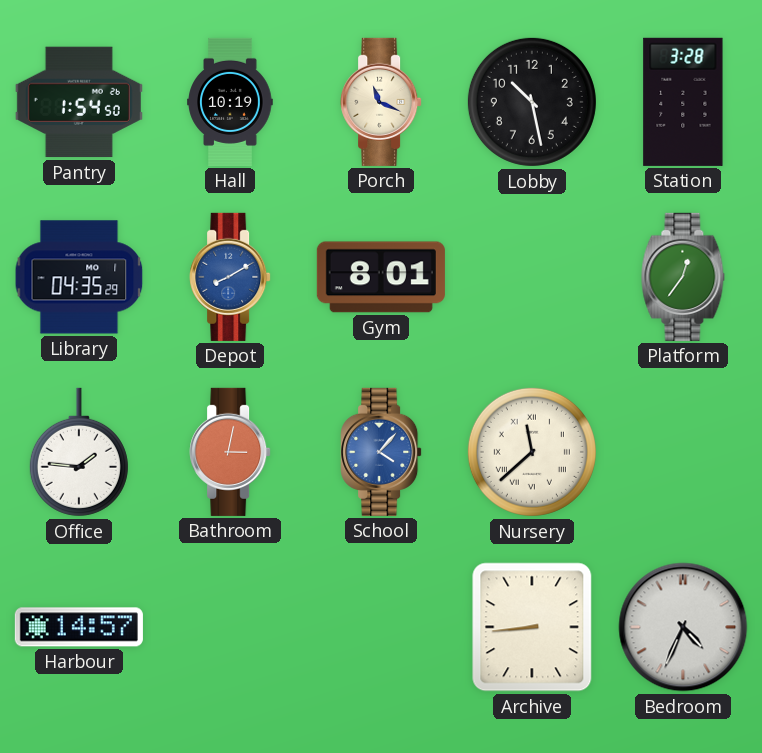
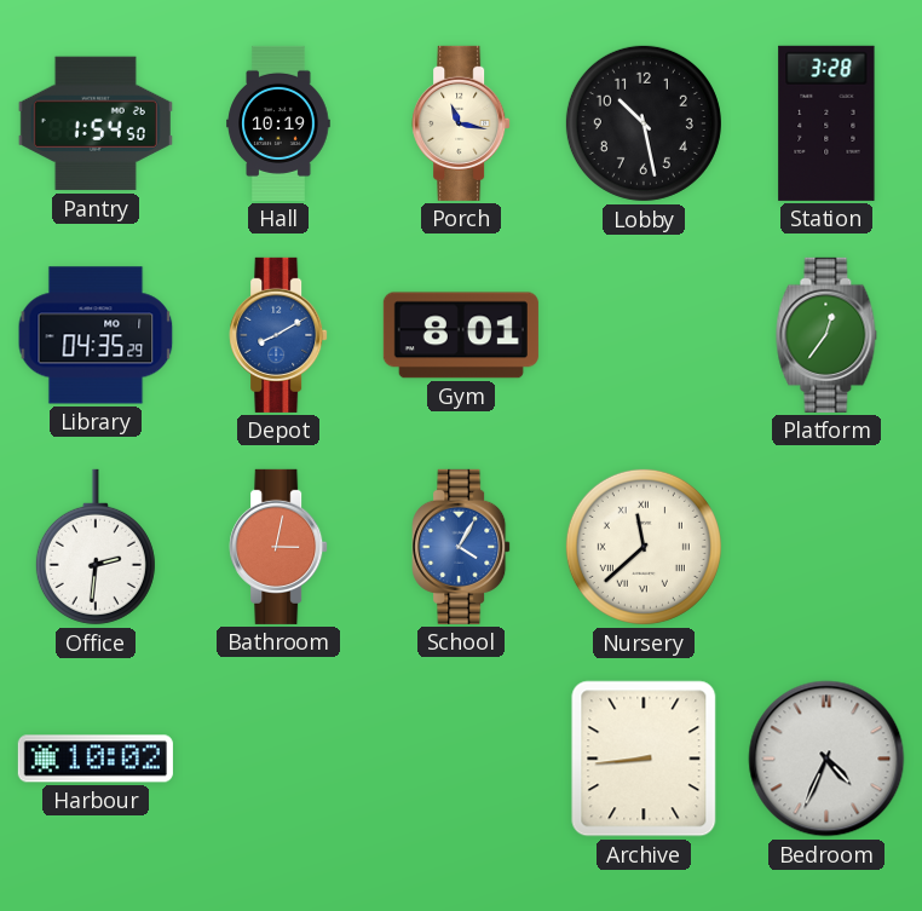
Porch: 11:19 -> 11:17 (461, 123)
Office: 1:46 -> 2:31 (96, 547)
School: 4:07 -> 4:05 (461, 547)
Harbour: 14:57 -> 10:02 (96, 759)
